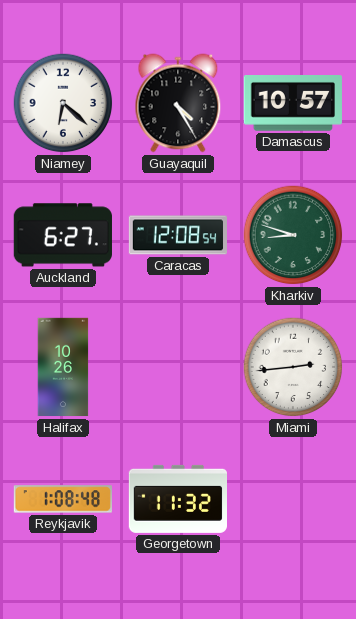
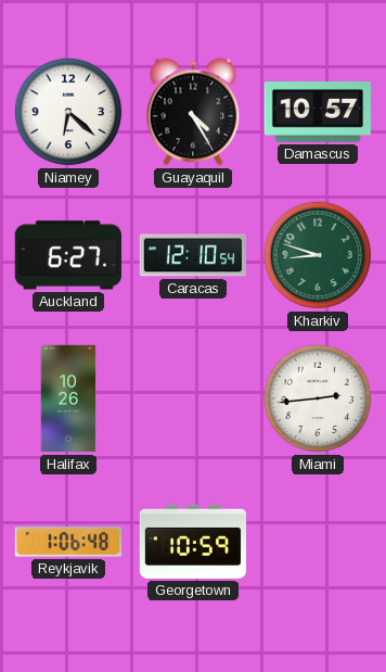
Caracas: 12:08 -> 12:10 (192, 255)
Reykjavik: 1:08 -> 1:06 (67, 542)
Georgetown: 11:32 -> 10:59 (192, 542)
